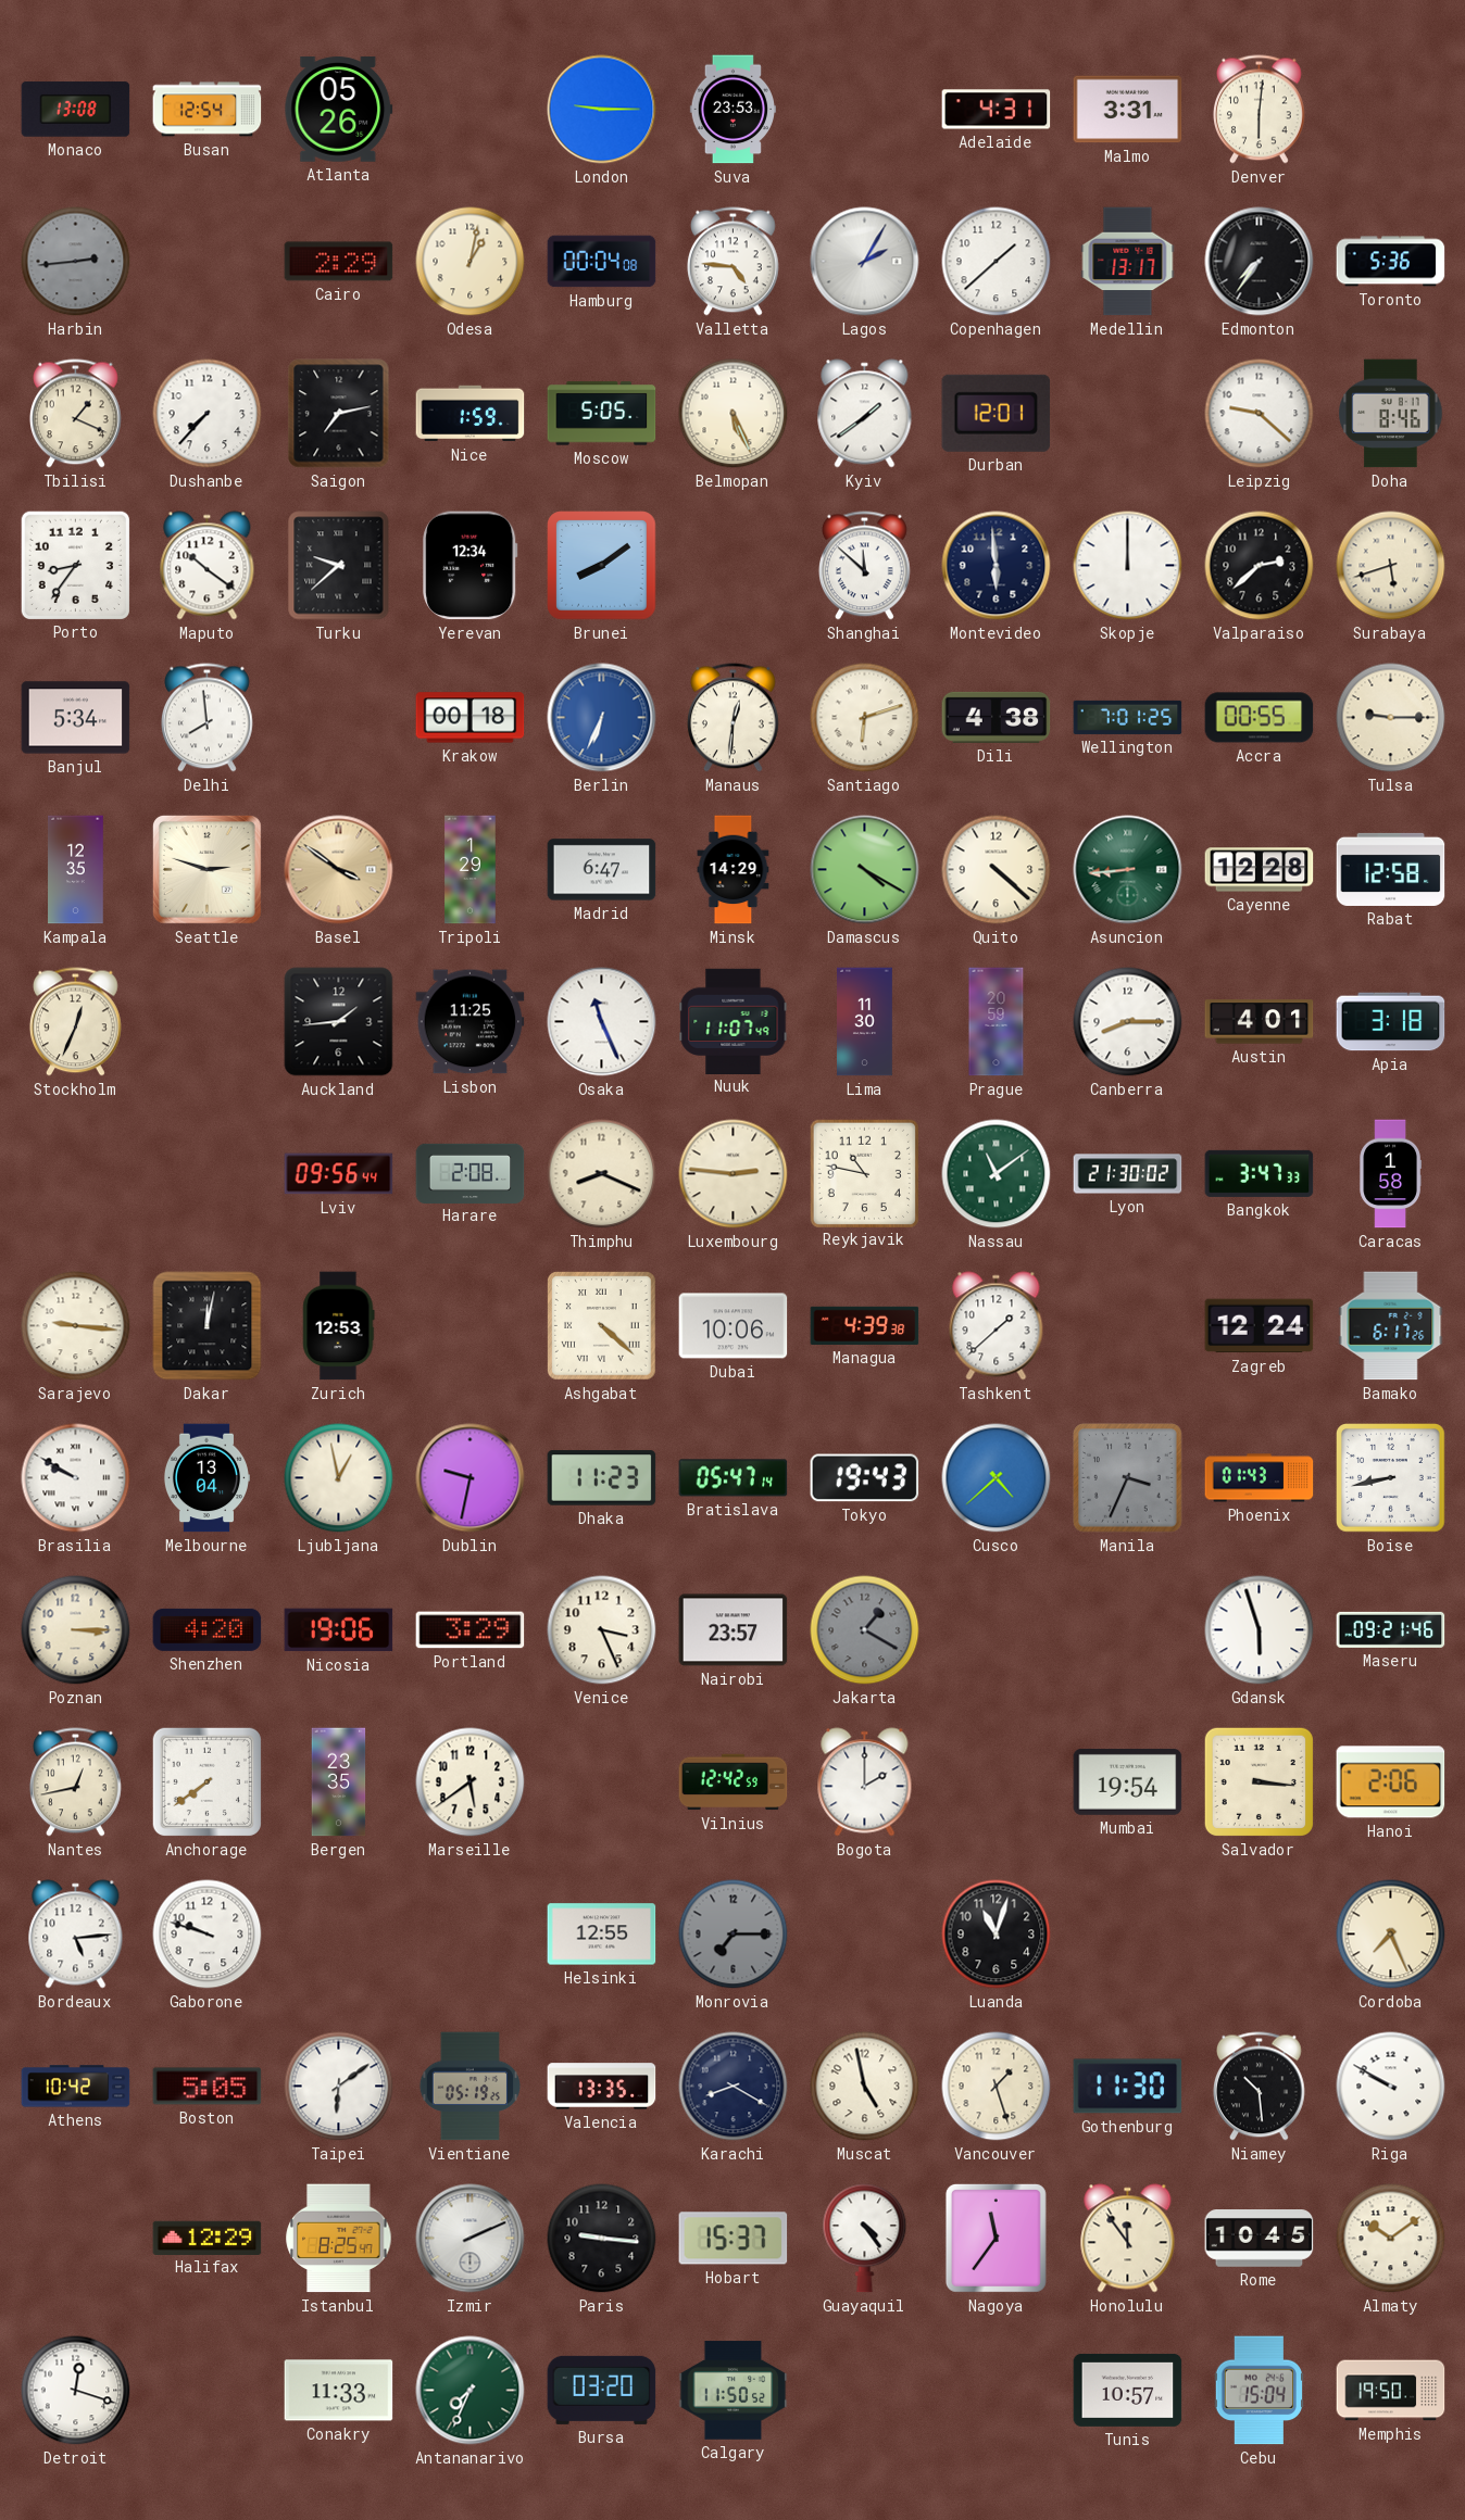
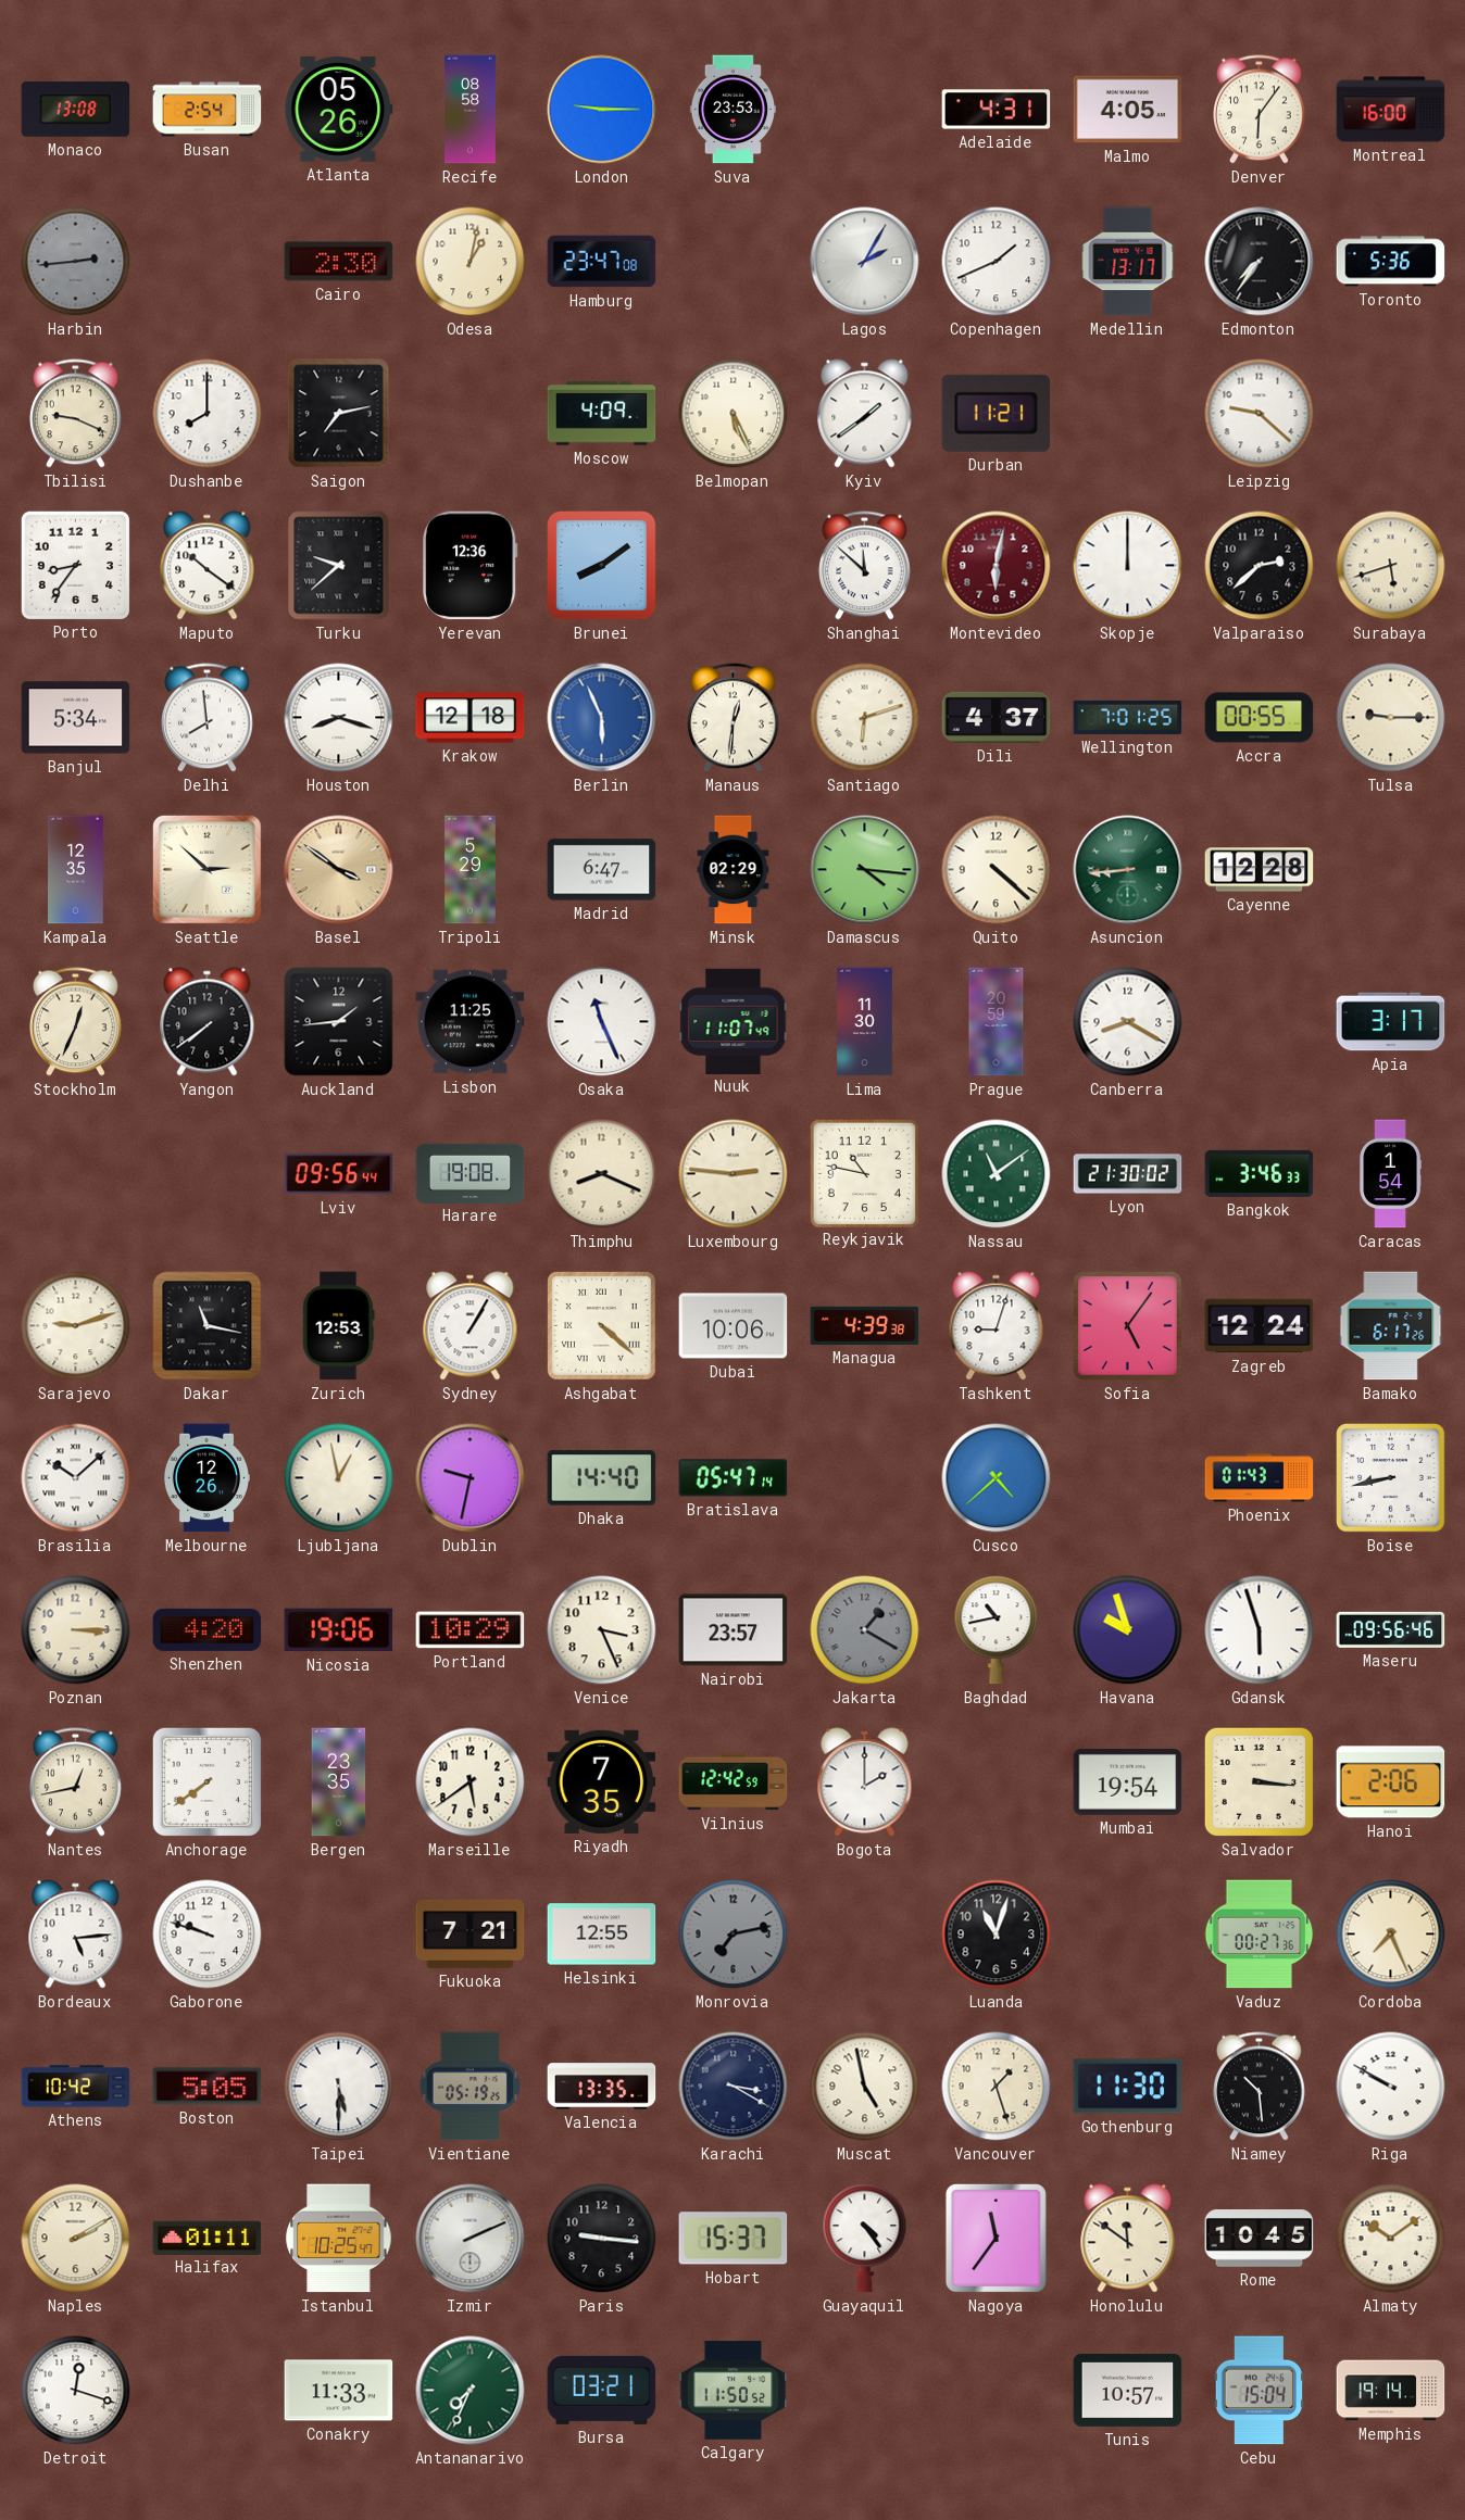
Busan: 12:54 -> 2:54 (208, 110)
Recife: none -> 08:58 (471, 110)
Malmo: 3:31 -> 4:05 (1128, 110)
Denver: 6:01 -> 6:06 (1259, 110)
Montreal: none -> 16:00 (1391, 110)
Cairo: 2:29 -> 2:30 (339, 262)
Hamburg: 00:04 -> 23:47 (602, 262)
Valletta: 4:46 -> none (732, 262)
Copenhagen: 1:38 -> 1:41 (997, 262)
Tbilisi: 1:19 -> 9:19 (75, 414)
Dushanbe: 7:37 -> 8:00 (208, 414)
Nice: 1:59 -> none (471, 414)
Moscow: 5:05 -> 4:09 (602, 414)
Durban: 12:01 -> 11:21 (997, 413)
Doha: 8:46 -> none (1391, 414)
Yerevan: 12:34 -> 12:36 (471, 566)
Montevideo: 5:59 -> 6:02 (997, 566)
Montevideo dial: navy -> burgundy (997, 566)
Houston: none -> 8:18 (339, 718)
Krakow: 00:18 -> 12:18 (471, 718)
Berlin: 6:34 -> 5:56 (602, 718)
Dili: 4:38 -> 4:37 (997, 717)
Seattle: 2:48 -> 2:52 (206, 869)
Tripoli: 1:29 -> 5:29 (471, 870)
Minsk: 14:29 -> 02:29 (734, 870)
Damascus: 4:20 -> 4:16 (865, 870)
Rabat: 12:58 -> none (1391, 869)
Yangon: none -> 7:39 (208, 1022)
Canberra: 8:15 -> 8:20 (1128, 1022)
Austin: 4:01 -> none (1260, 1022)
Apia: 3:18 -> 3:17 (1391, 1022)
Harare: 2:08 -> 19:08 (471, 1173)
Bangkok: 3:47 -> 3:46 (1260, 1173)
Caracas: 1:58 -> 1:54 (1390, 1174)
Sarajevo: 9:16 -> 9:12 (76, 1326)
Dakar: 12:02 -> 11:17 (208, 1326)
Sydney: none -> 1:05 (471, 1326)
Tashkent: 1:38 -> 9:03 (997, 1326)
Sofia: none -> 5:06 (1128, 1326)
Brasilia: 9:50 -> 10:08 (76, 1478)
Melbourne: 13:04 -> 12:26 (205, 1478)
Dhaka: 11:23 -> 14:40 (602, 1478)
Tokyo: 19:43 -> none (865, 1478)
Manila: 3:34 -> none (1128, 1478)
Portland: 3:29 -> 10:29 (471, 1630)
Baghdad: none -> 10:43 (997, 1630)
Havana: none -> 9:57 (1128, 1630)
Maseru: 09:21 -> 09:56 (1391, 1629)
Riyadh: none -> 7:35 (602, 1781)
Fukuoka: none -> 7:21 (471, 1933)
Monrovia: 7:15 -> 7:13 (734, 1935)
Vaduz: none -> 00:27 (1260, 1935)
Taipei: 6:09 -> 5:30 (339, 2087)
Karachi: 8:20 -> 3:20 (734, 2087)
Naples: none -> 2:10 (76, 2239)
Halifax: 12:29 -> 01:11 (208, 2238)
Istanbul: 8:25 -> 10:25 (339, 2239)
Honolulu: 11:54 -> 11:51 (1128, 2239)
Bursa: 03:20 -> 03:21 (602, 2390)
Memphis: 19:50 -> 19:14 (1391, 2391)
